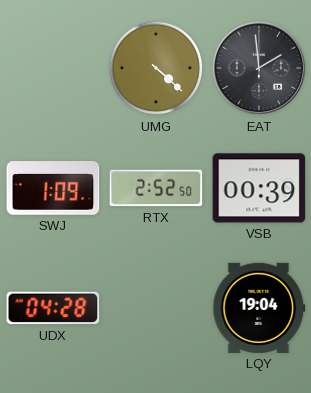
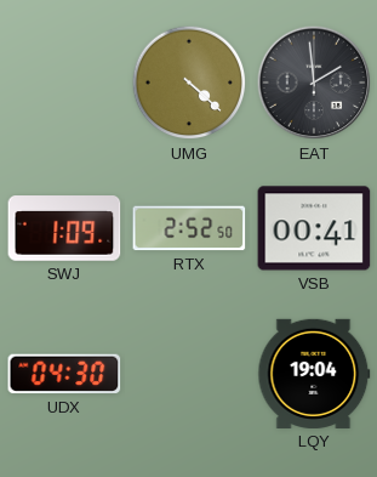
VSB: 00:39 -> 00:41 (314, 228)
UDX: 04:28 -> 04:30 (64, 374)
